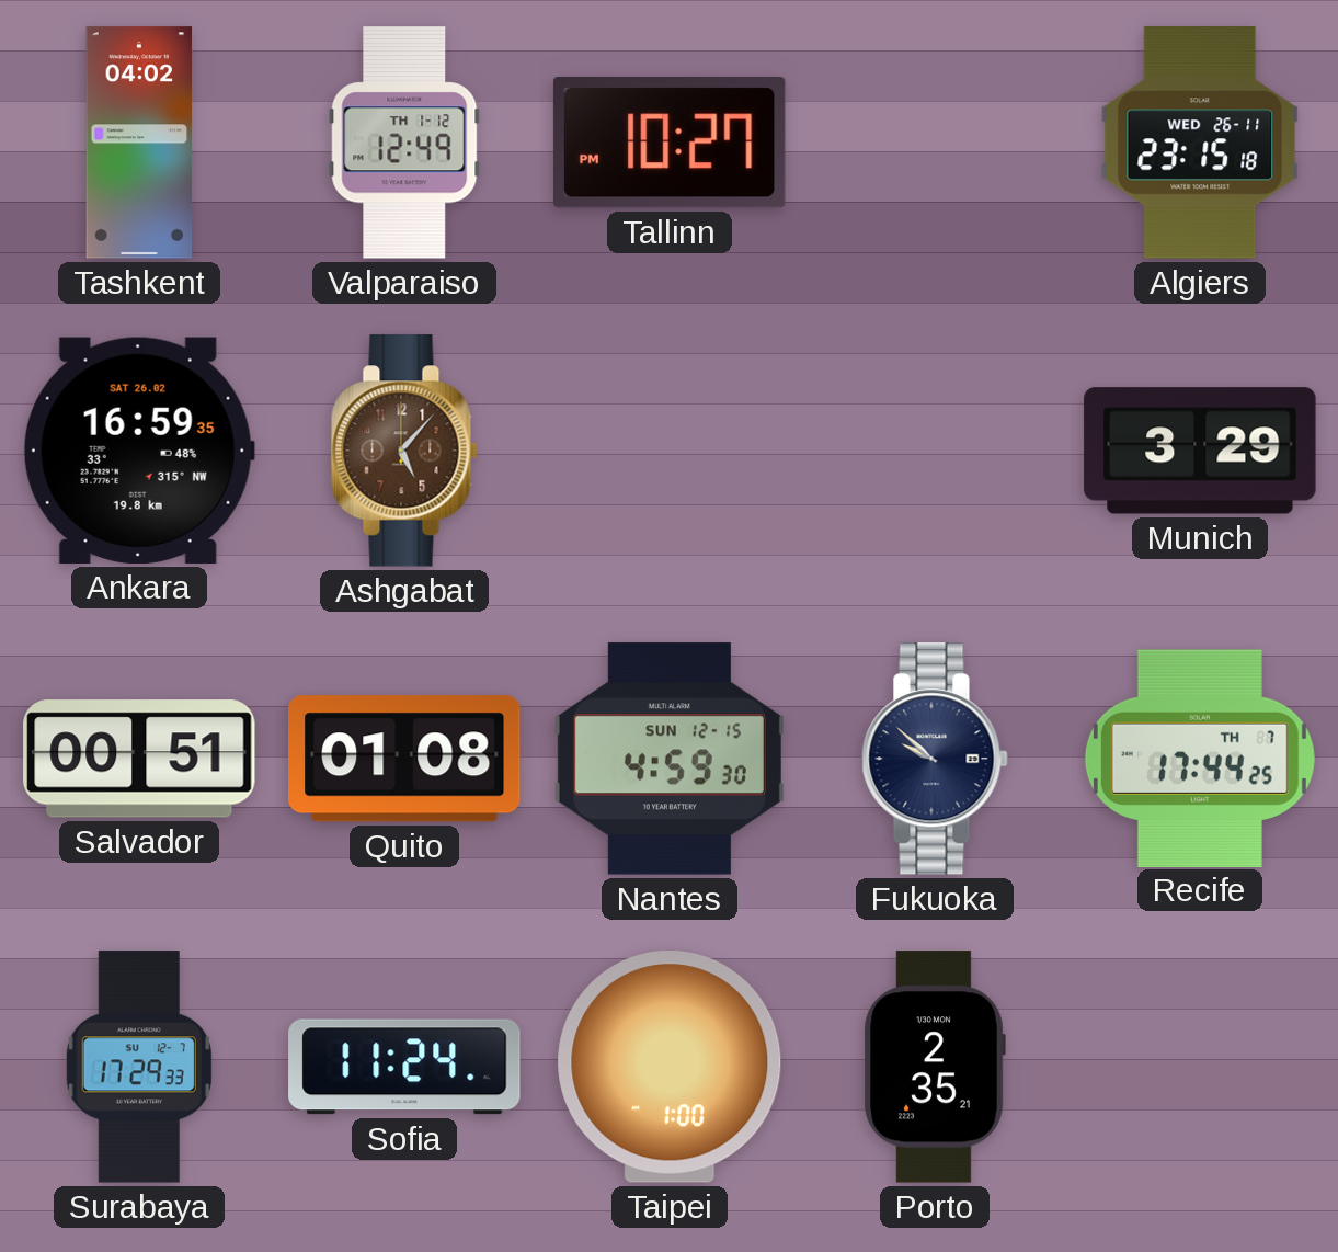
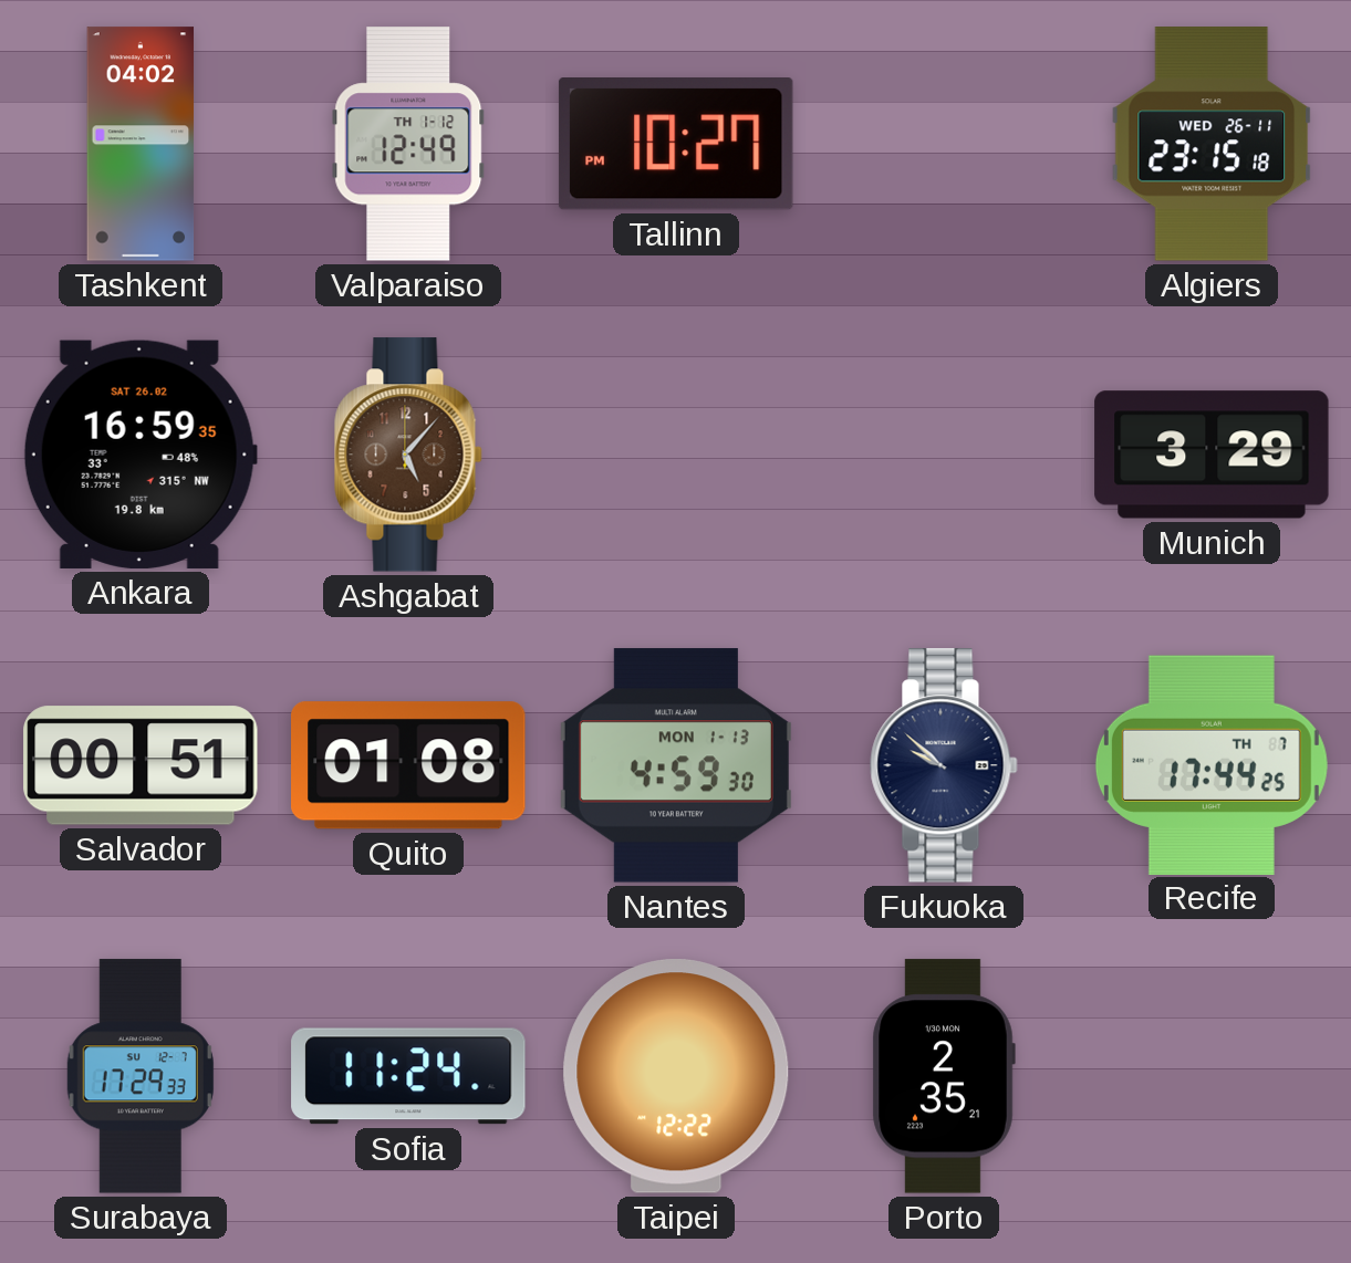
Nantes date: SUN 12-15 -> MON 1-13 (676, 765)
Taipei: 1:00 -> 12:22 (676, 1077)
